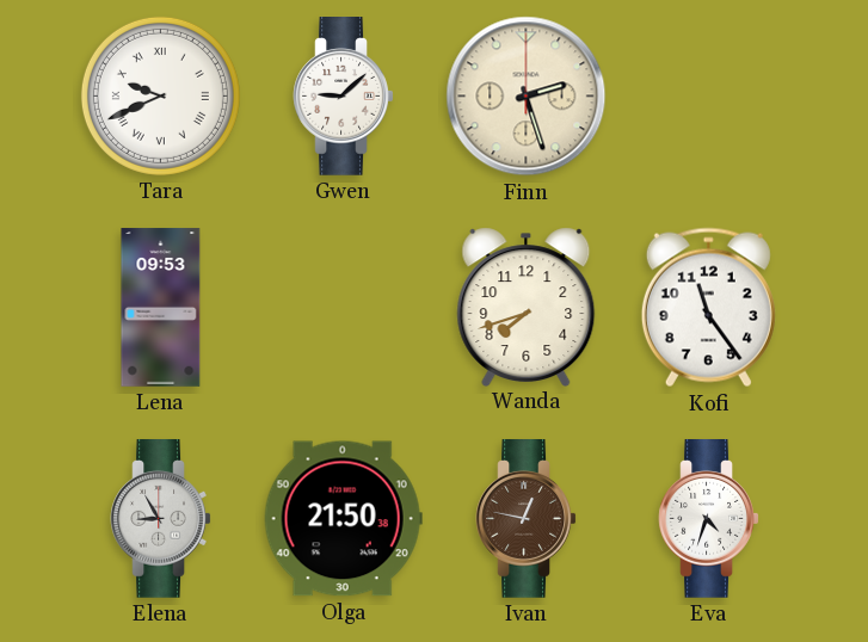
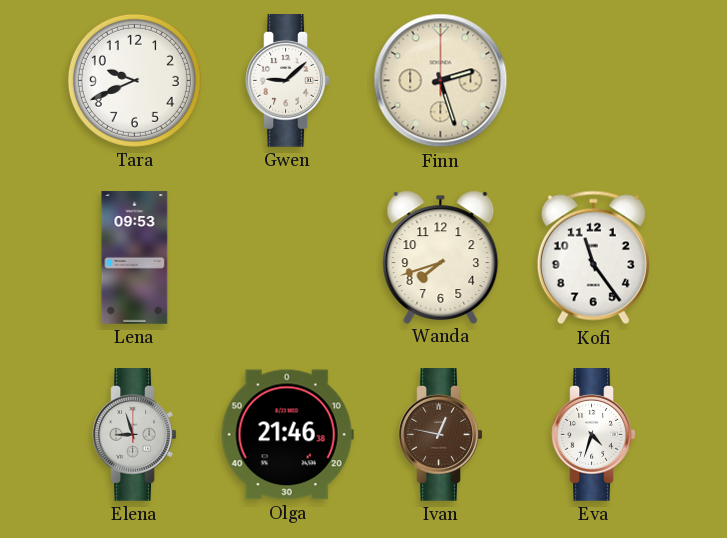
Tara numerals: Roman -> Arabic (134, 80)
Elena: 8:55 -> 8:57 (135, 435)
Olga: 21:50 -> 21:46 (287, 435)
